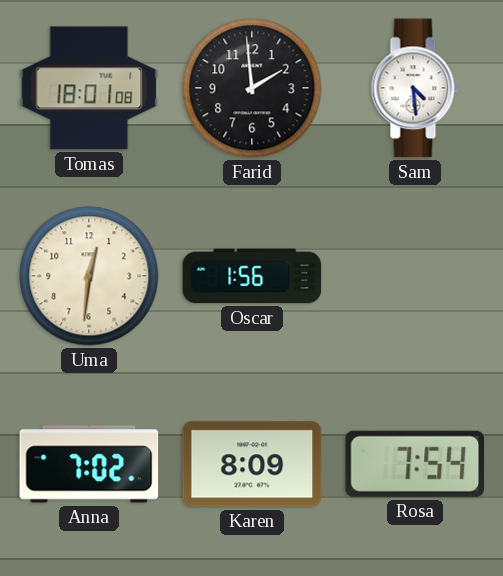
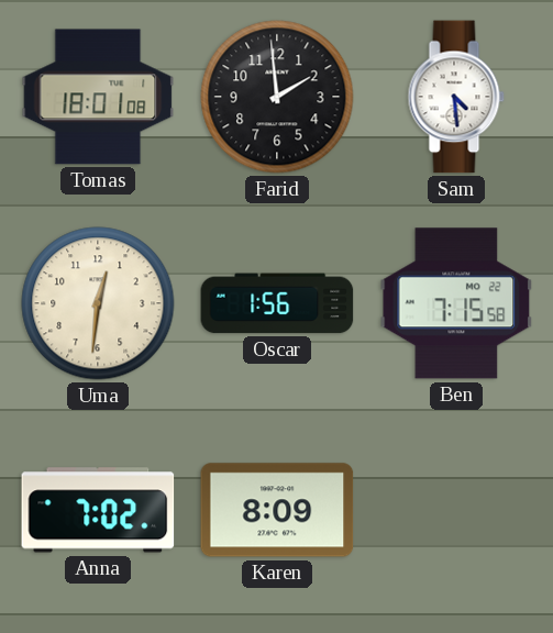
Ben: none -> 7:15 (456, 303)
Rosa: 7:54 -> none (414, 464)
